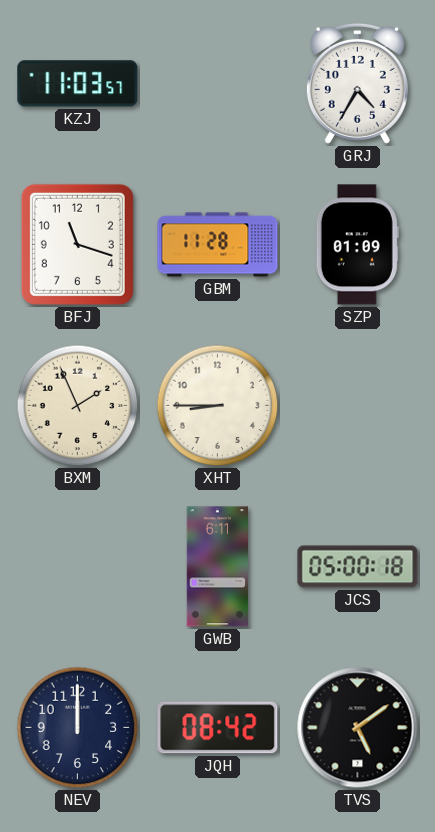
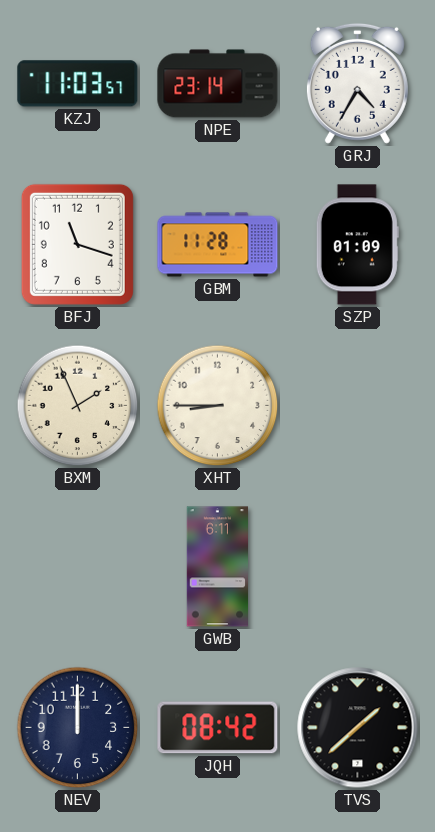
NPE: none -> 23:14 (218, 84)
JCS: 05:00 -> none (358, 567)
TVS: 5:09 -> 1:38 (358, 728)
